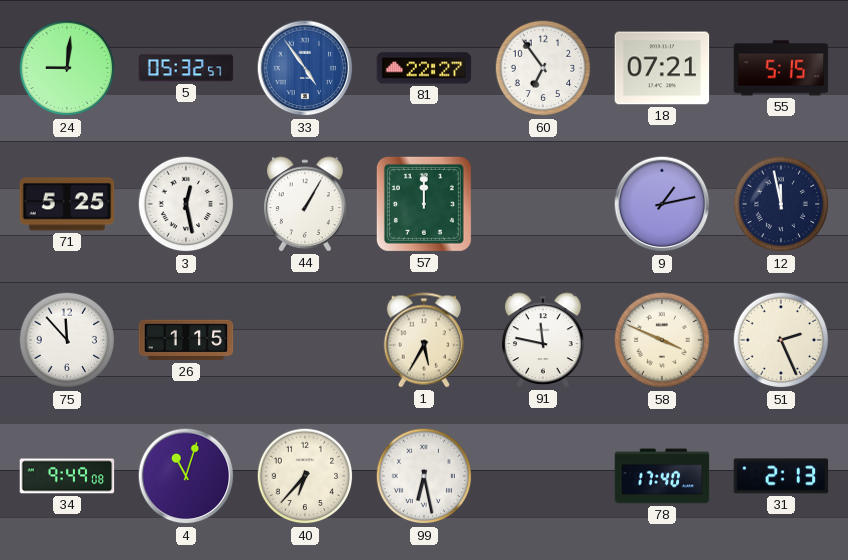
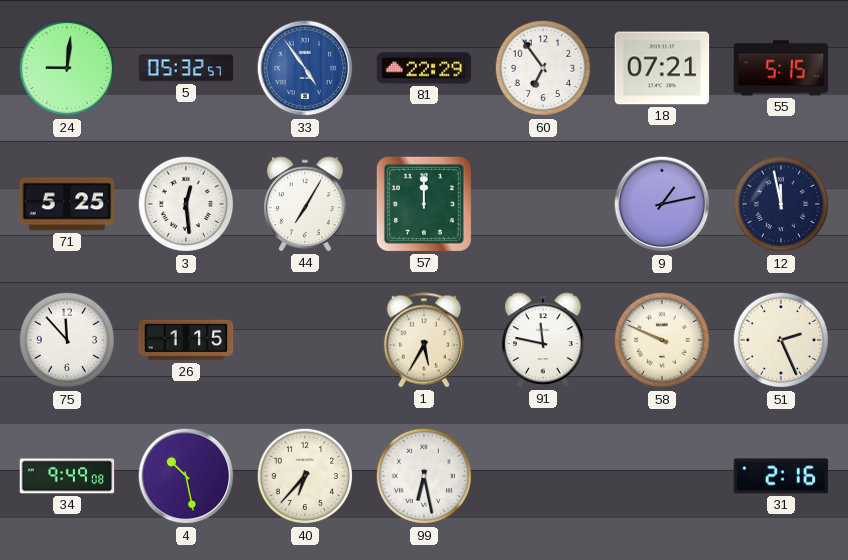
81: 22:27 -> 22:29 (424, 68)
3: 12:28 -> 12:29 (186, 204)
44: 1:05 -> 7:05 (306, 204)
58: 3:49 -> 9:49 (662, 340)
4: 11:03 -> 10:28 (186, 476)
78: 17:40 -> none (662, 476)
31: 2:13 -> 2:16 (781, 476)
